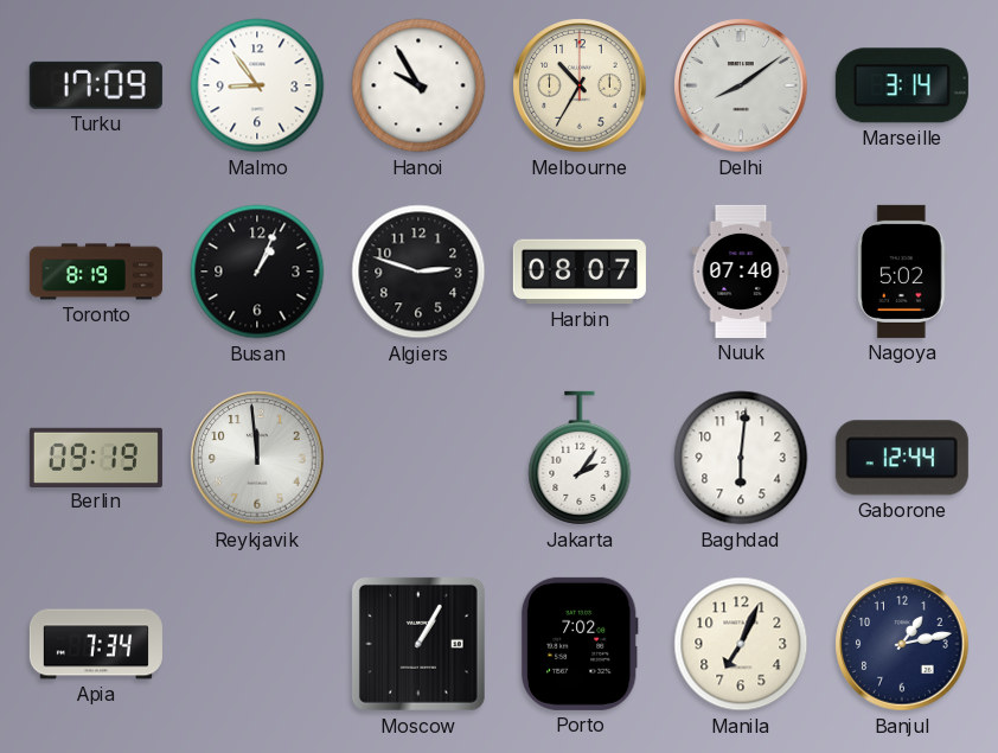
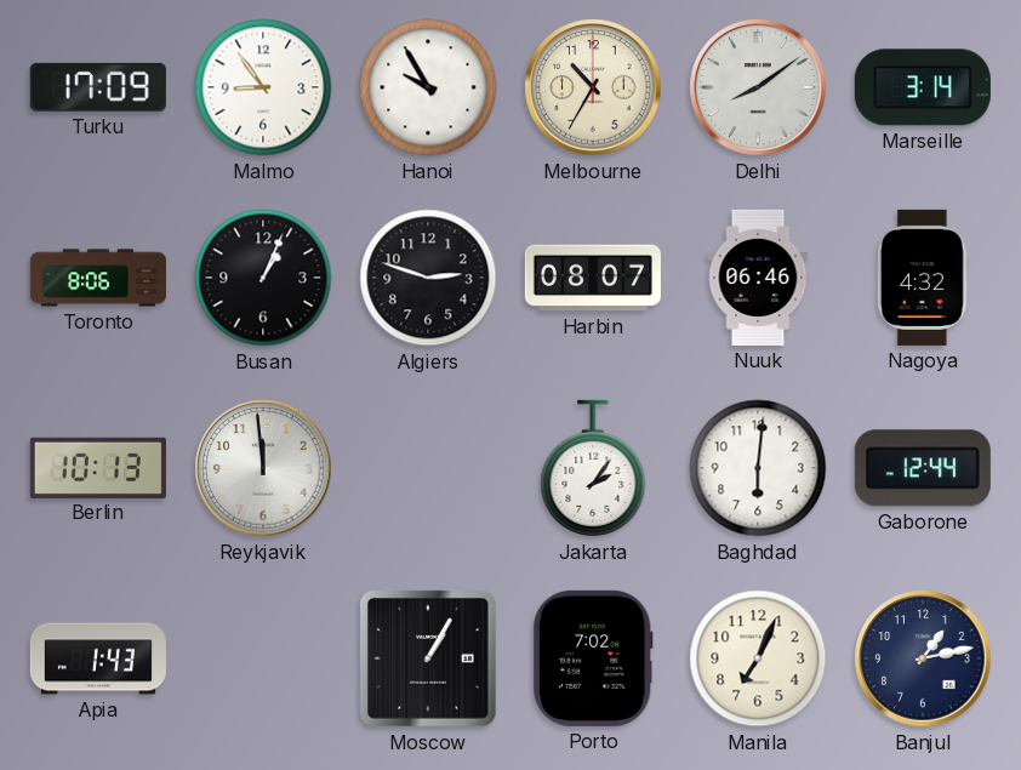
Toronto: 8:19 -> 8:06 (98, 278)
Nuuk: 07:40 -> 06:46 (758, 278)
Nagoya: 5:02 -> 4:32 (924, 278)
Berlin: 09:19 -> 10:13 (98, 467)
Apia: 7:34 -> 1:43 (98, 658)
